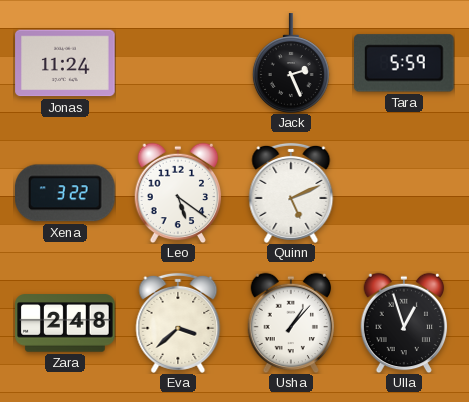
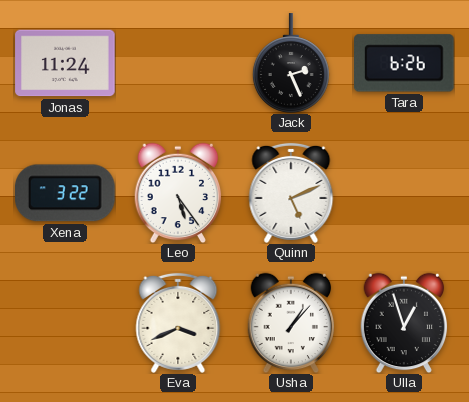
Tara: 5:59 -> 6:26 (405, 63)
Leo: 5:21 -> 5:24 (178, 193)
Zara: 2:48 -> none (65, 323)
Eva: 3:38 -> 3:41 (178, 323)
